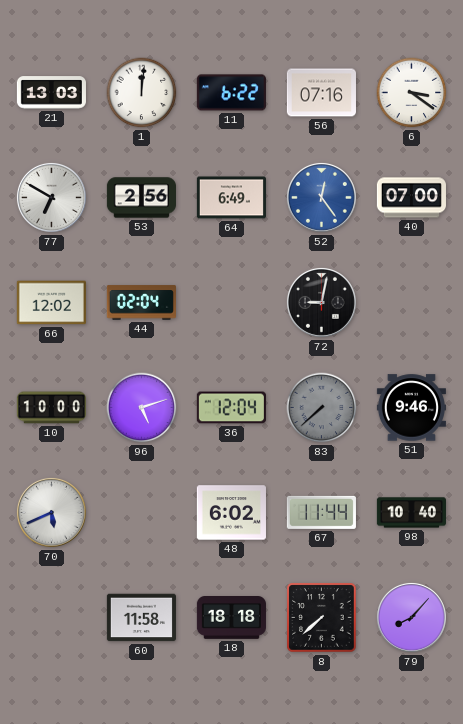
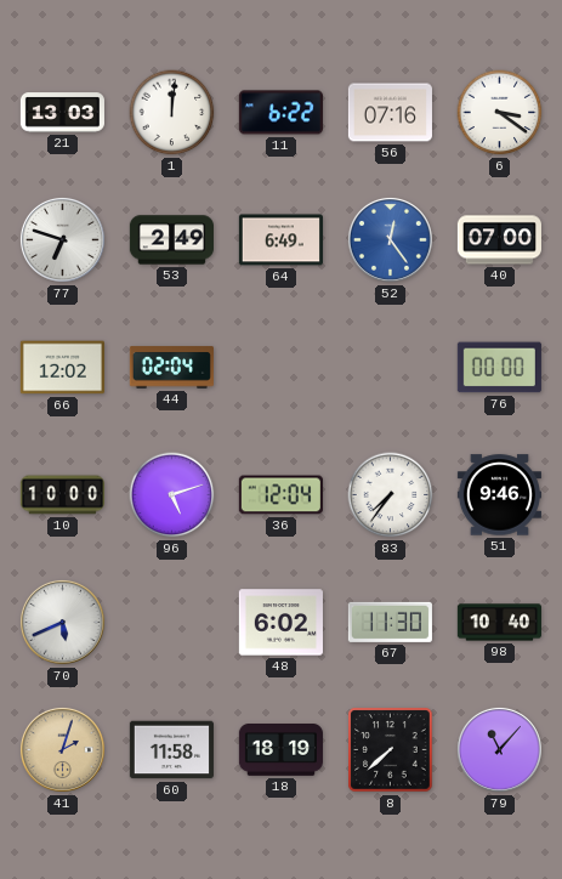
77: 6:50 -> 6:48 (62, 239)
53: 2:56 -> 2:49 (171, 240)
72: 9:02 -> none (321, 302)
76: none -> 00:00 (499, 368)
83: 7:38 -> 7:36 (391, 495)
83 dial: grey -> white (391, 495)
67: 11:44 -> 11:30 (390, 622)
41: none -> 2:03 (62, 749)
18: 18:18 -> 18:19 (280, 750)
79: 8:07 -> 11:07 (499, 749)
